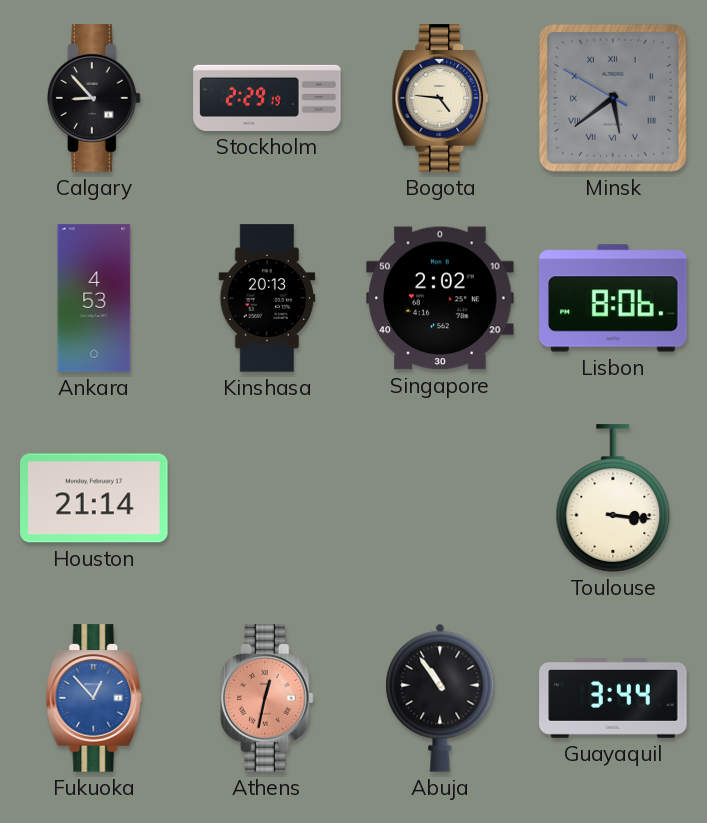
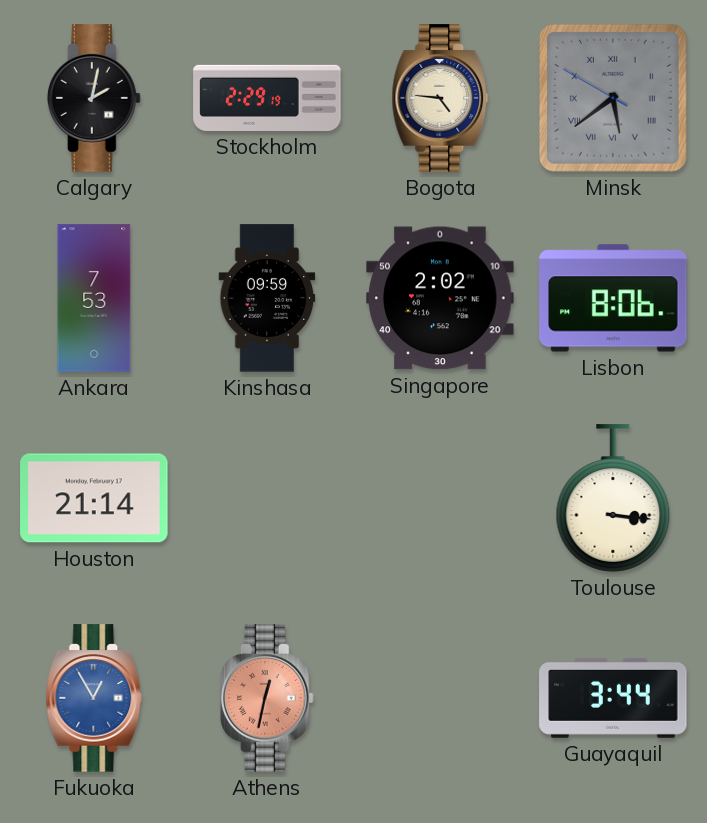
Calgary: 8:53 -> 2:02 (94, 98)
Ankara: 4:53 -> 7:53 (94, 298)
Kinshasa: 20:13 -> 09:59 (267, 298)
Fukuoka: 12:53 -> 12:55 (94, 698)
Abuja: 10:54 -> none (440, 698)
